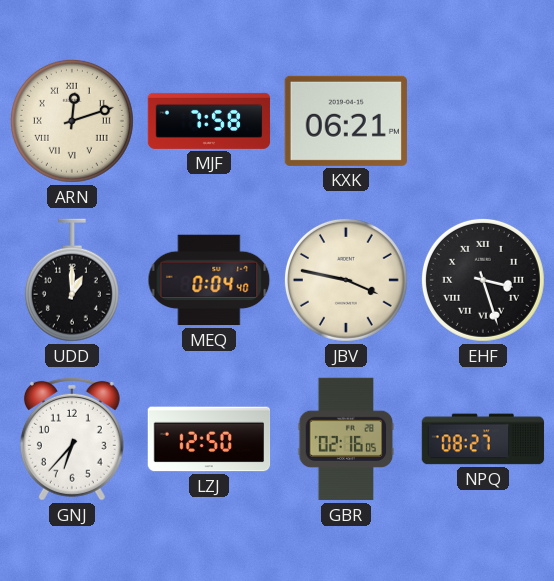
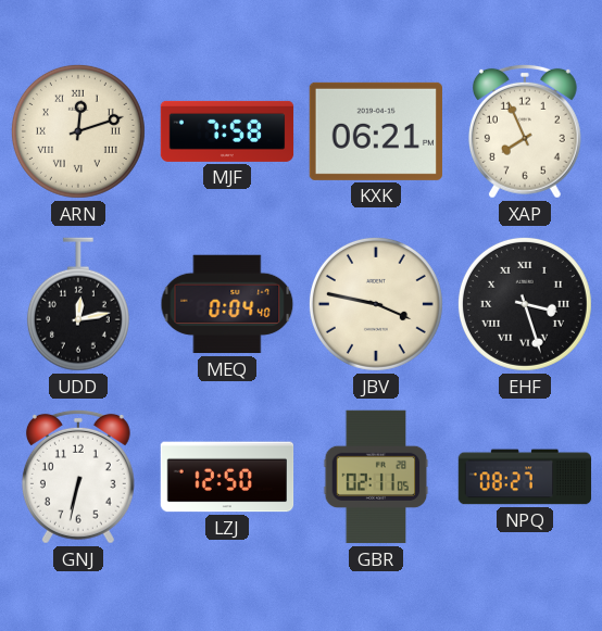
XAP: none -> 7:56 (525, 131)
UDD: 1:00 -> 12:13 (78, 304)
GNJ: 6:37 -> 6:32 (78, 477)
GBR: 02:16 -> 02:11 (376, 477)
